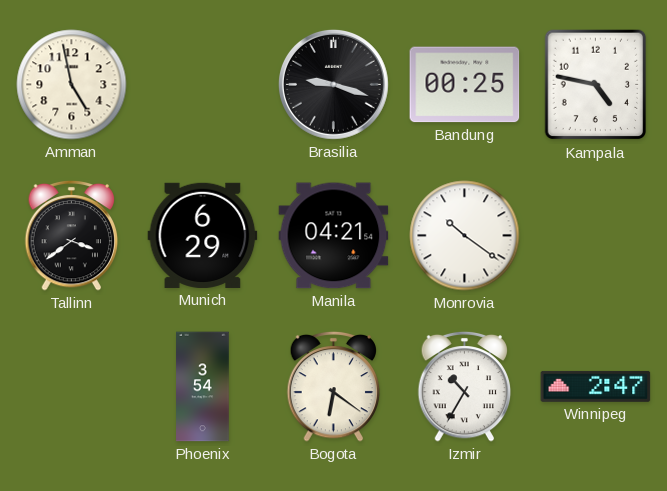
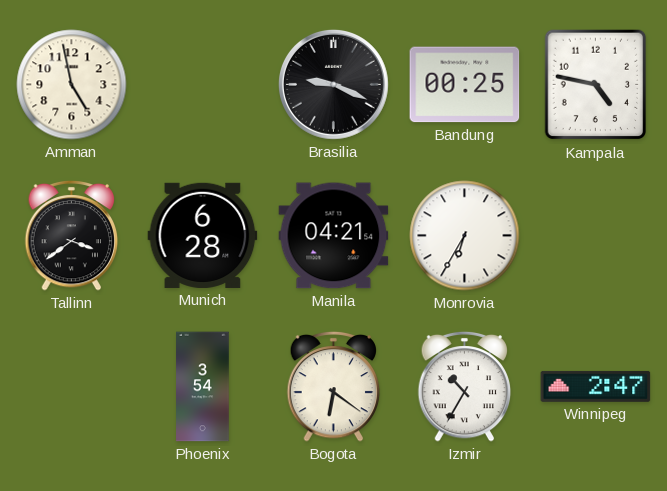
Brasilia: 9:18 -> 9:19 (334, 85)
Munich: 6:29 -> 6:28 (203, 235)
Monrovia: 10:21 -> 6:35 (465, 236)
